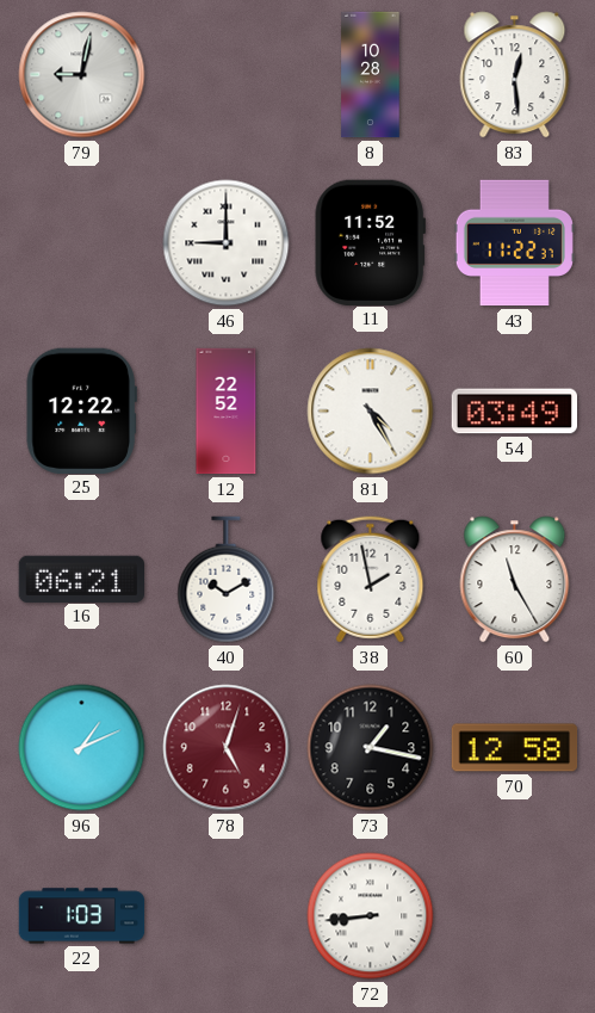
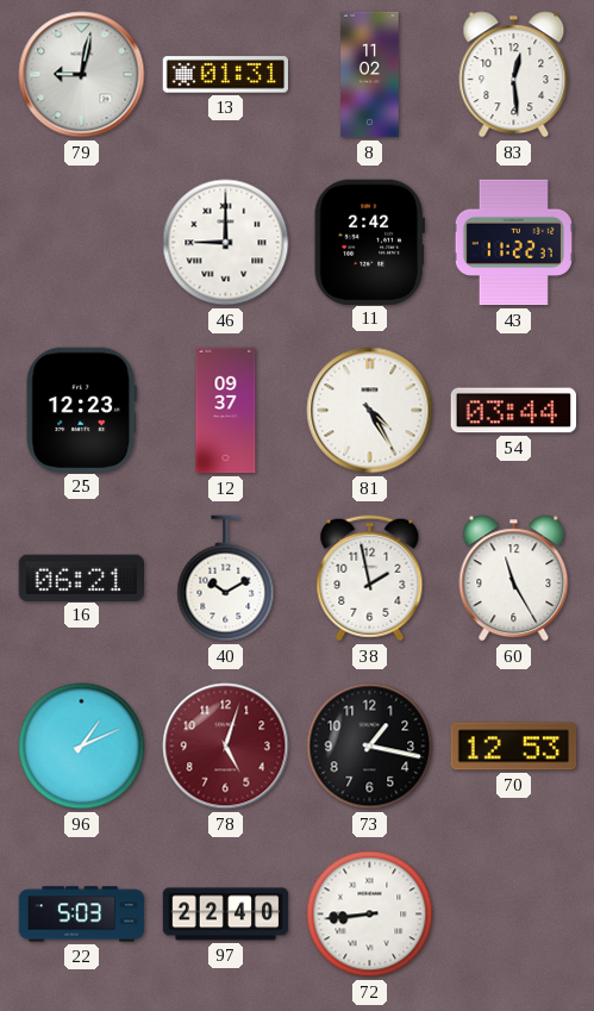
13: none -> 01:31 (225, 75)
8: 10:28 -> 11:02 (370, 75)
11: 11:52 -> 2:42 (369, 242)
25: 12:22 -> 12:23 (81, 410)
12: 22:52 -> 09:37 (226, 411)
54: 03:49 -> 03:44 (513, 411)
70: 12:58 -> 12:53 (514, 747)
22: 1:03 -> 5:03 (82, 915)
97: none -> 22:40 (226, 915)
